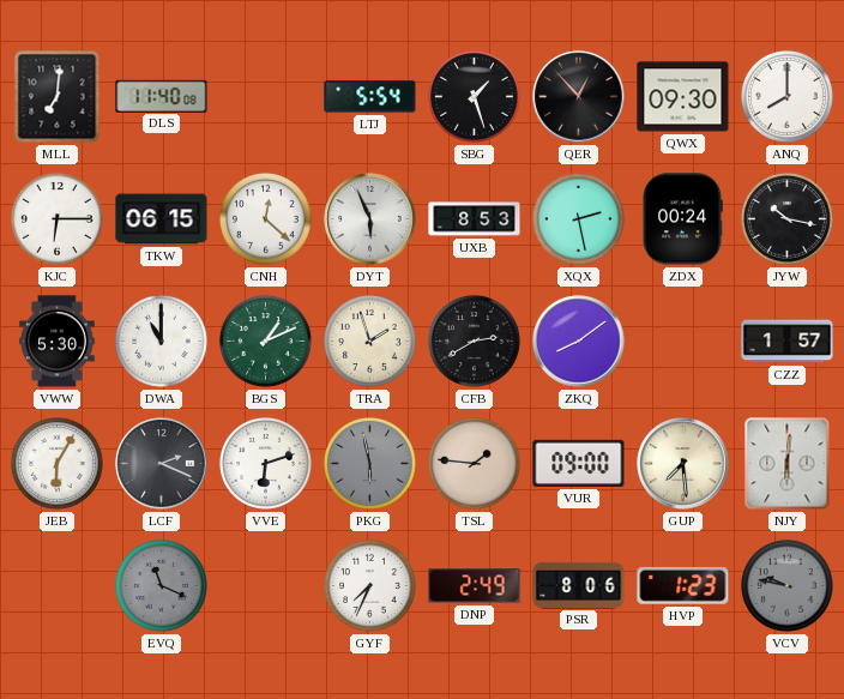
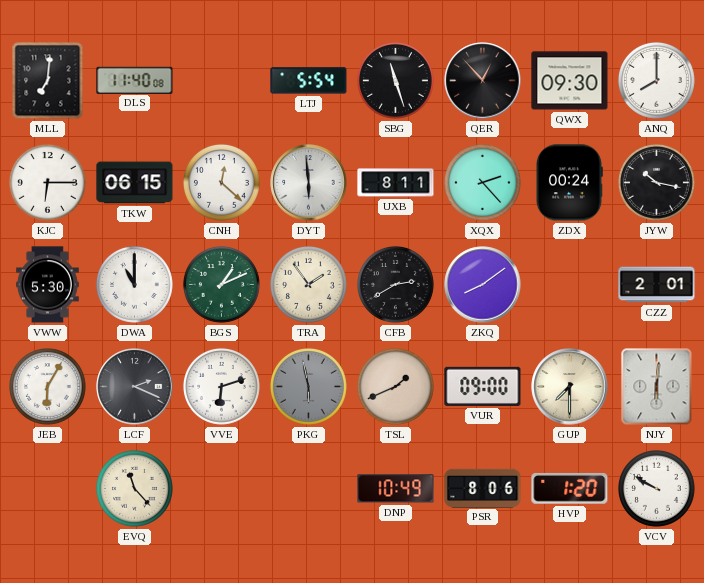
SBG: 1:27 -> 11:27 (395, 80)
DYT: 5:56 -> 5:59 (309, 183)
UXB: 8:53 -> 8:11 (396, 183)
XQX: 2:28 -> 2:23 (482, 182)
TRA: 1:57 -> 1:54 (308, 284)
CZZ: 1:57 -> 2:01 (657, 285)
TSL: 1:46 -> 1:41 (395, 386)
GUP: 7:29 -> 7:30 (570, 387)
EVQ: 11:19 -> 11:23 (134, 488)
EVQ dial: grey -> cream (134, 488)
GYF: 7:34 -> none (369, 585)
DNP: 2:49 -> 10:49 (396, 489)
HVP: 1:23 -> 1:20 (570, 489)
VCV: 9:47 -> 9:50 (656, 488)
VCV dial: grey -> white (656, 488)
